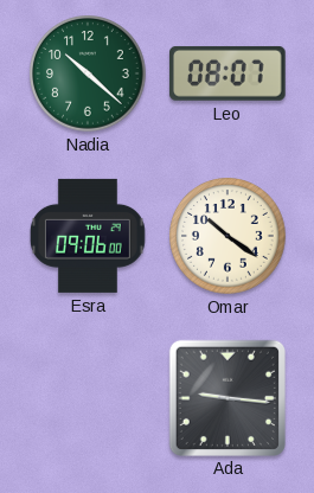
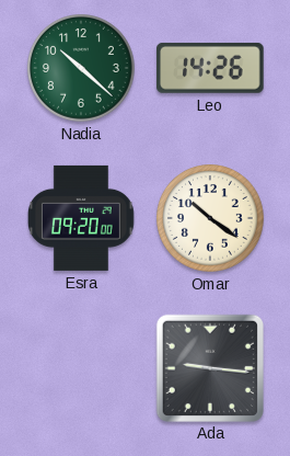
Leo: 08:07 -> 14:26 (211, 68)
Esra: 09:06 -> 09:20 (81, 218)
